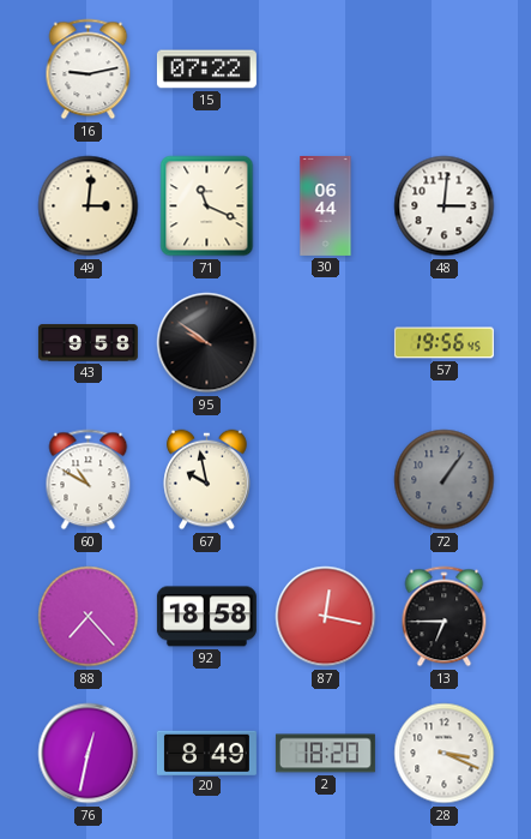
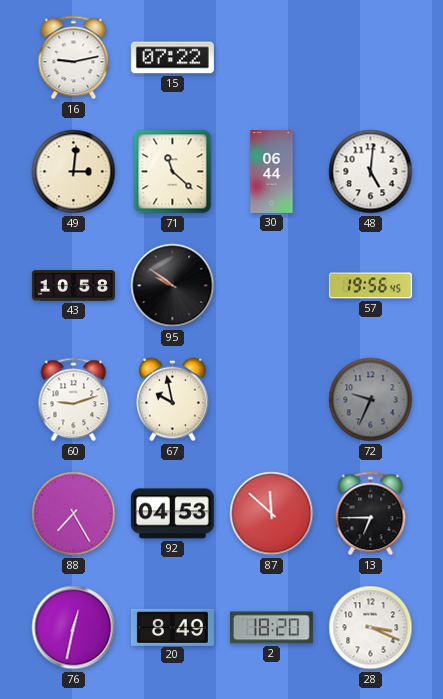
71: 11:19 -> 11:22 (173, 172)
48: 3:01 -> 5:01 (371, 172)
43: 9:58 -> 10:58 (73, 286)
60: 10:50 -> 9:12 (74, 400)
72: 1:06 -> 9:34 (371, 400)
88: 7:23 -> 7:25 (74, 514)
92: 18:58 -> 04:53 (172, 514)
87: 12:17 -> 11:52 (272, 514)
